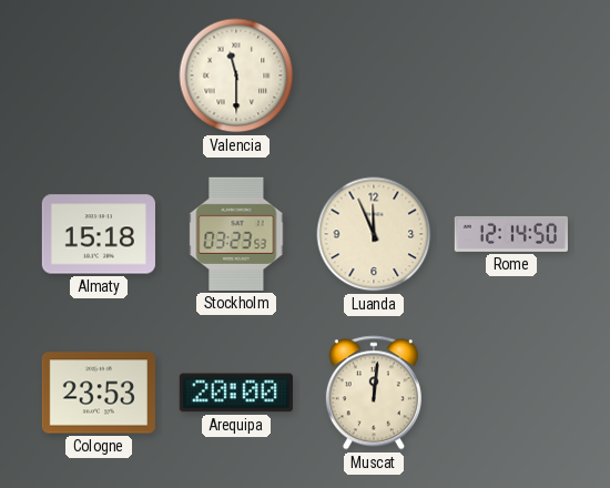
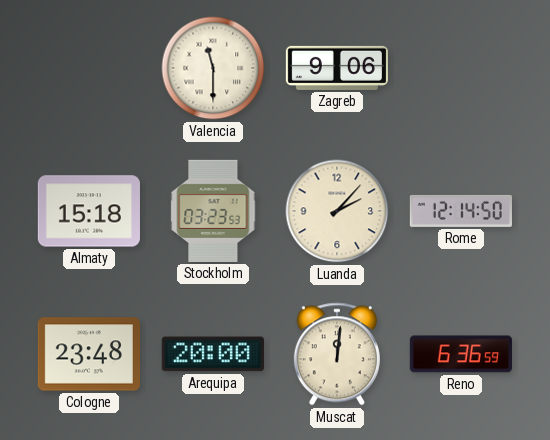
Zagreb: none -> 9:06 (336, 68)
Luanda: 11:56 -> 2:07 (337, 211)
Cologne: 23:53 -> 23:48 (89, 354)
Reno: none -> 6:36 (461, 354)
